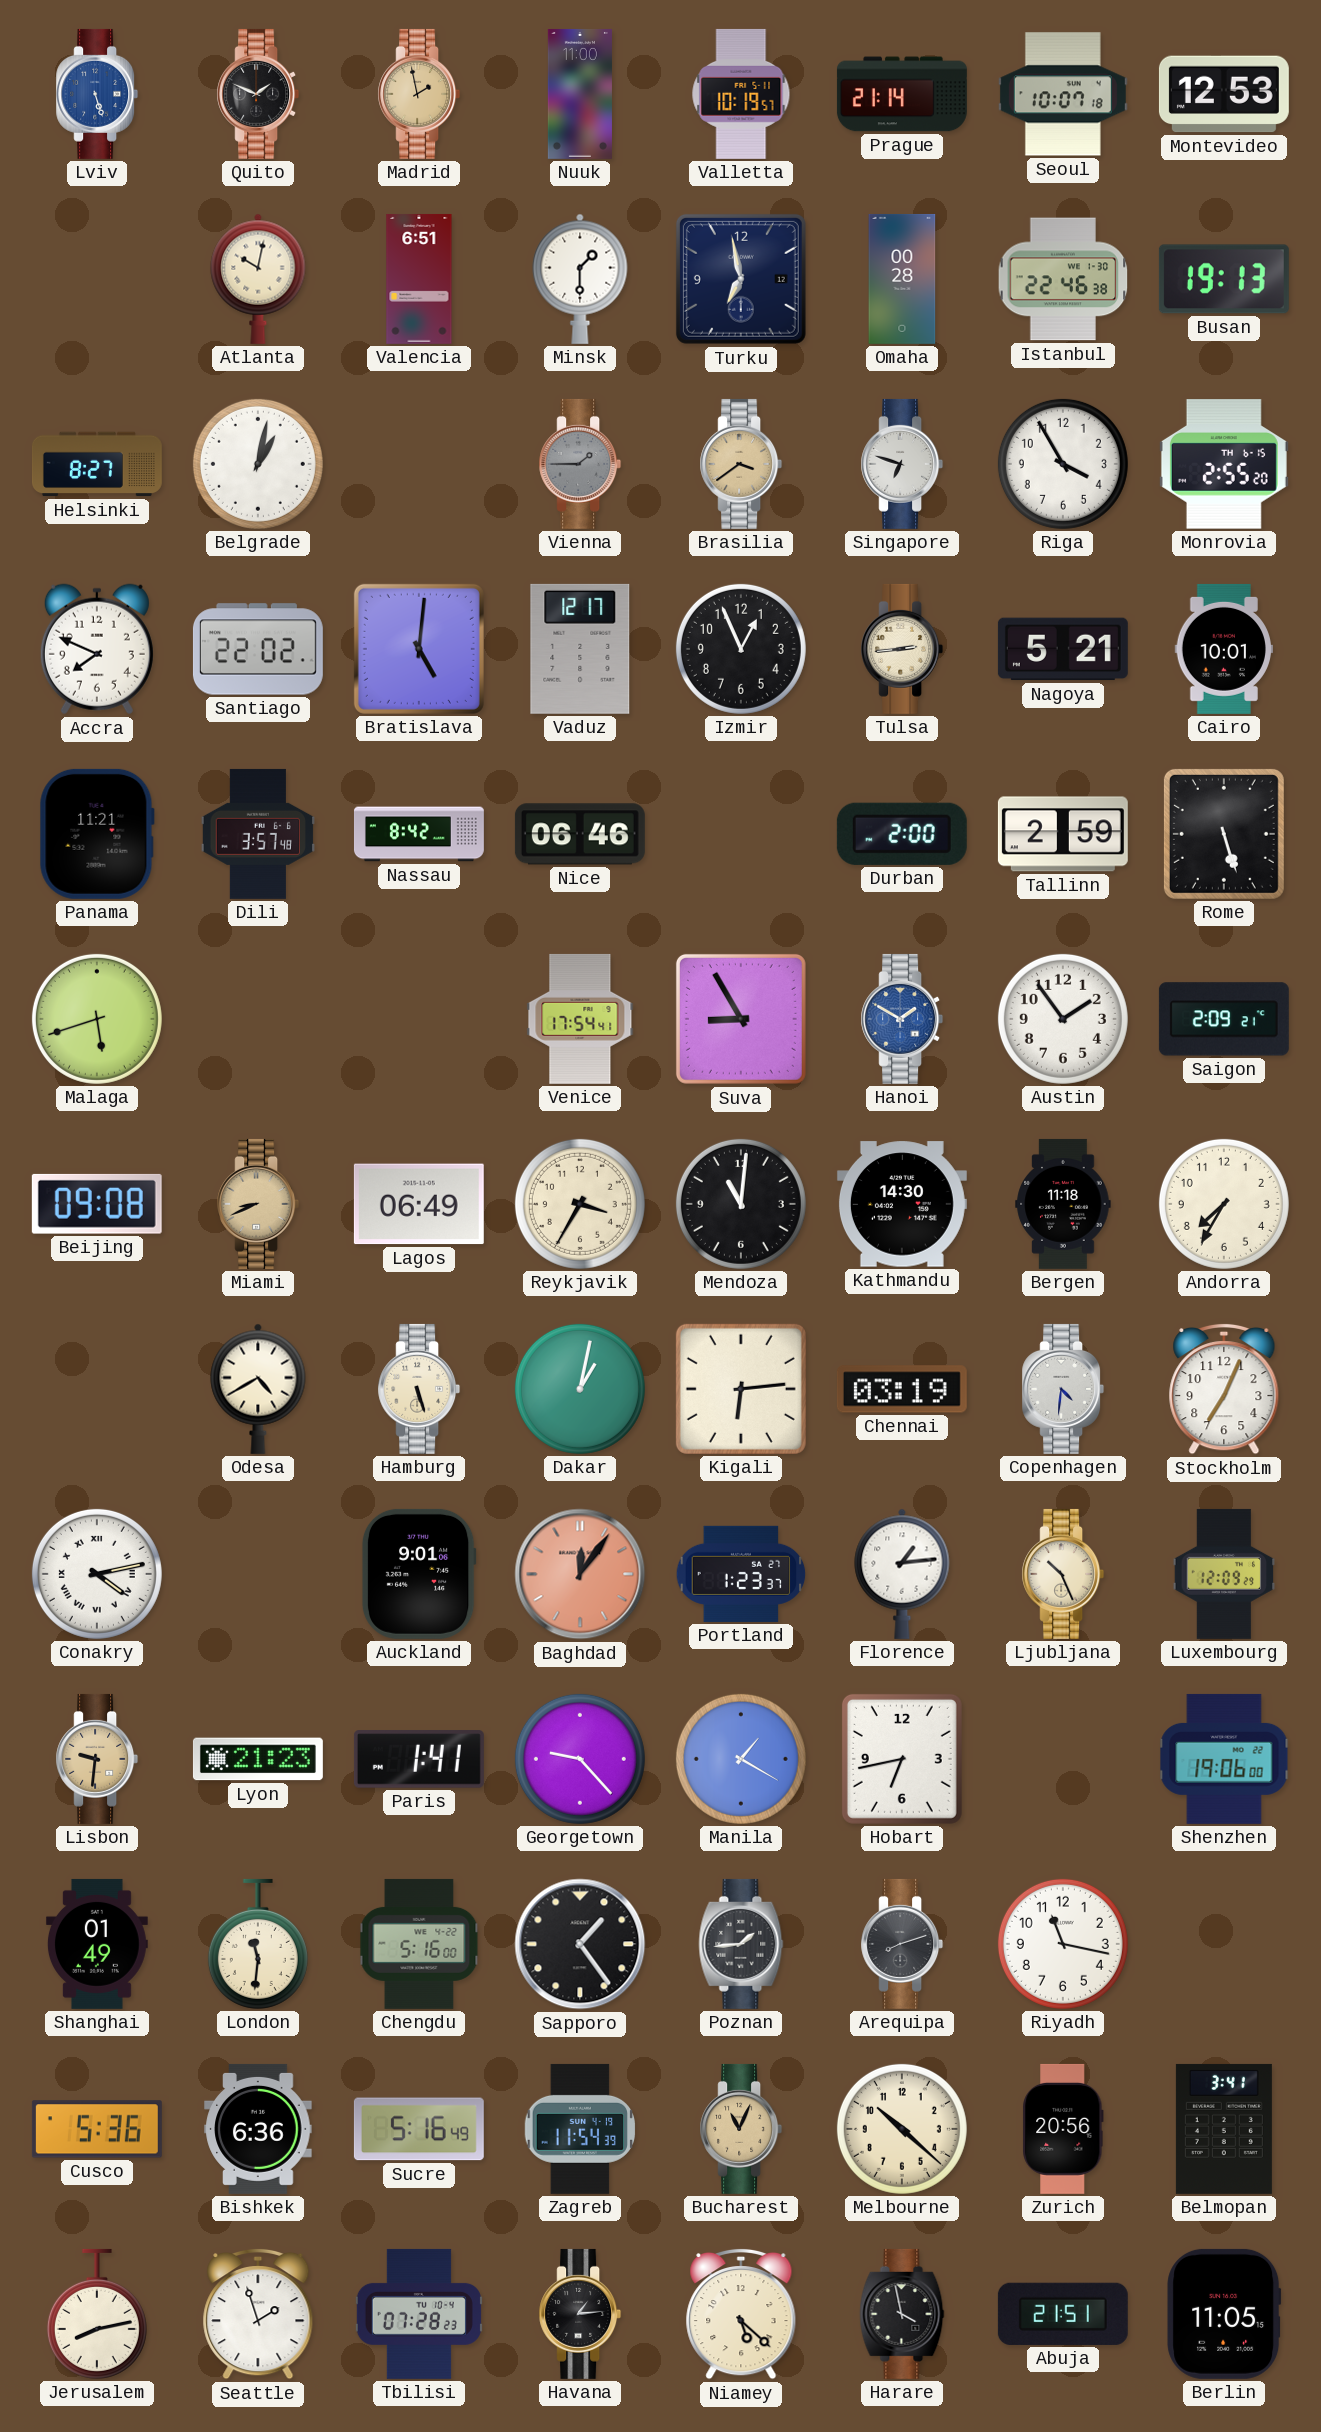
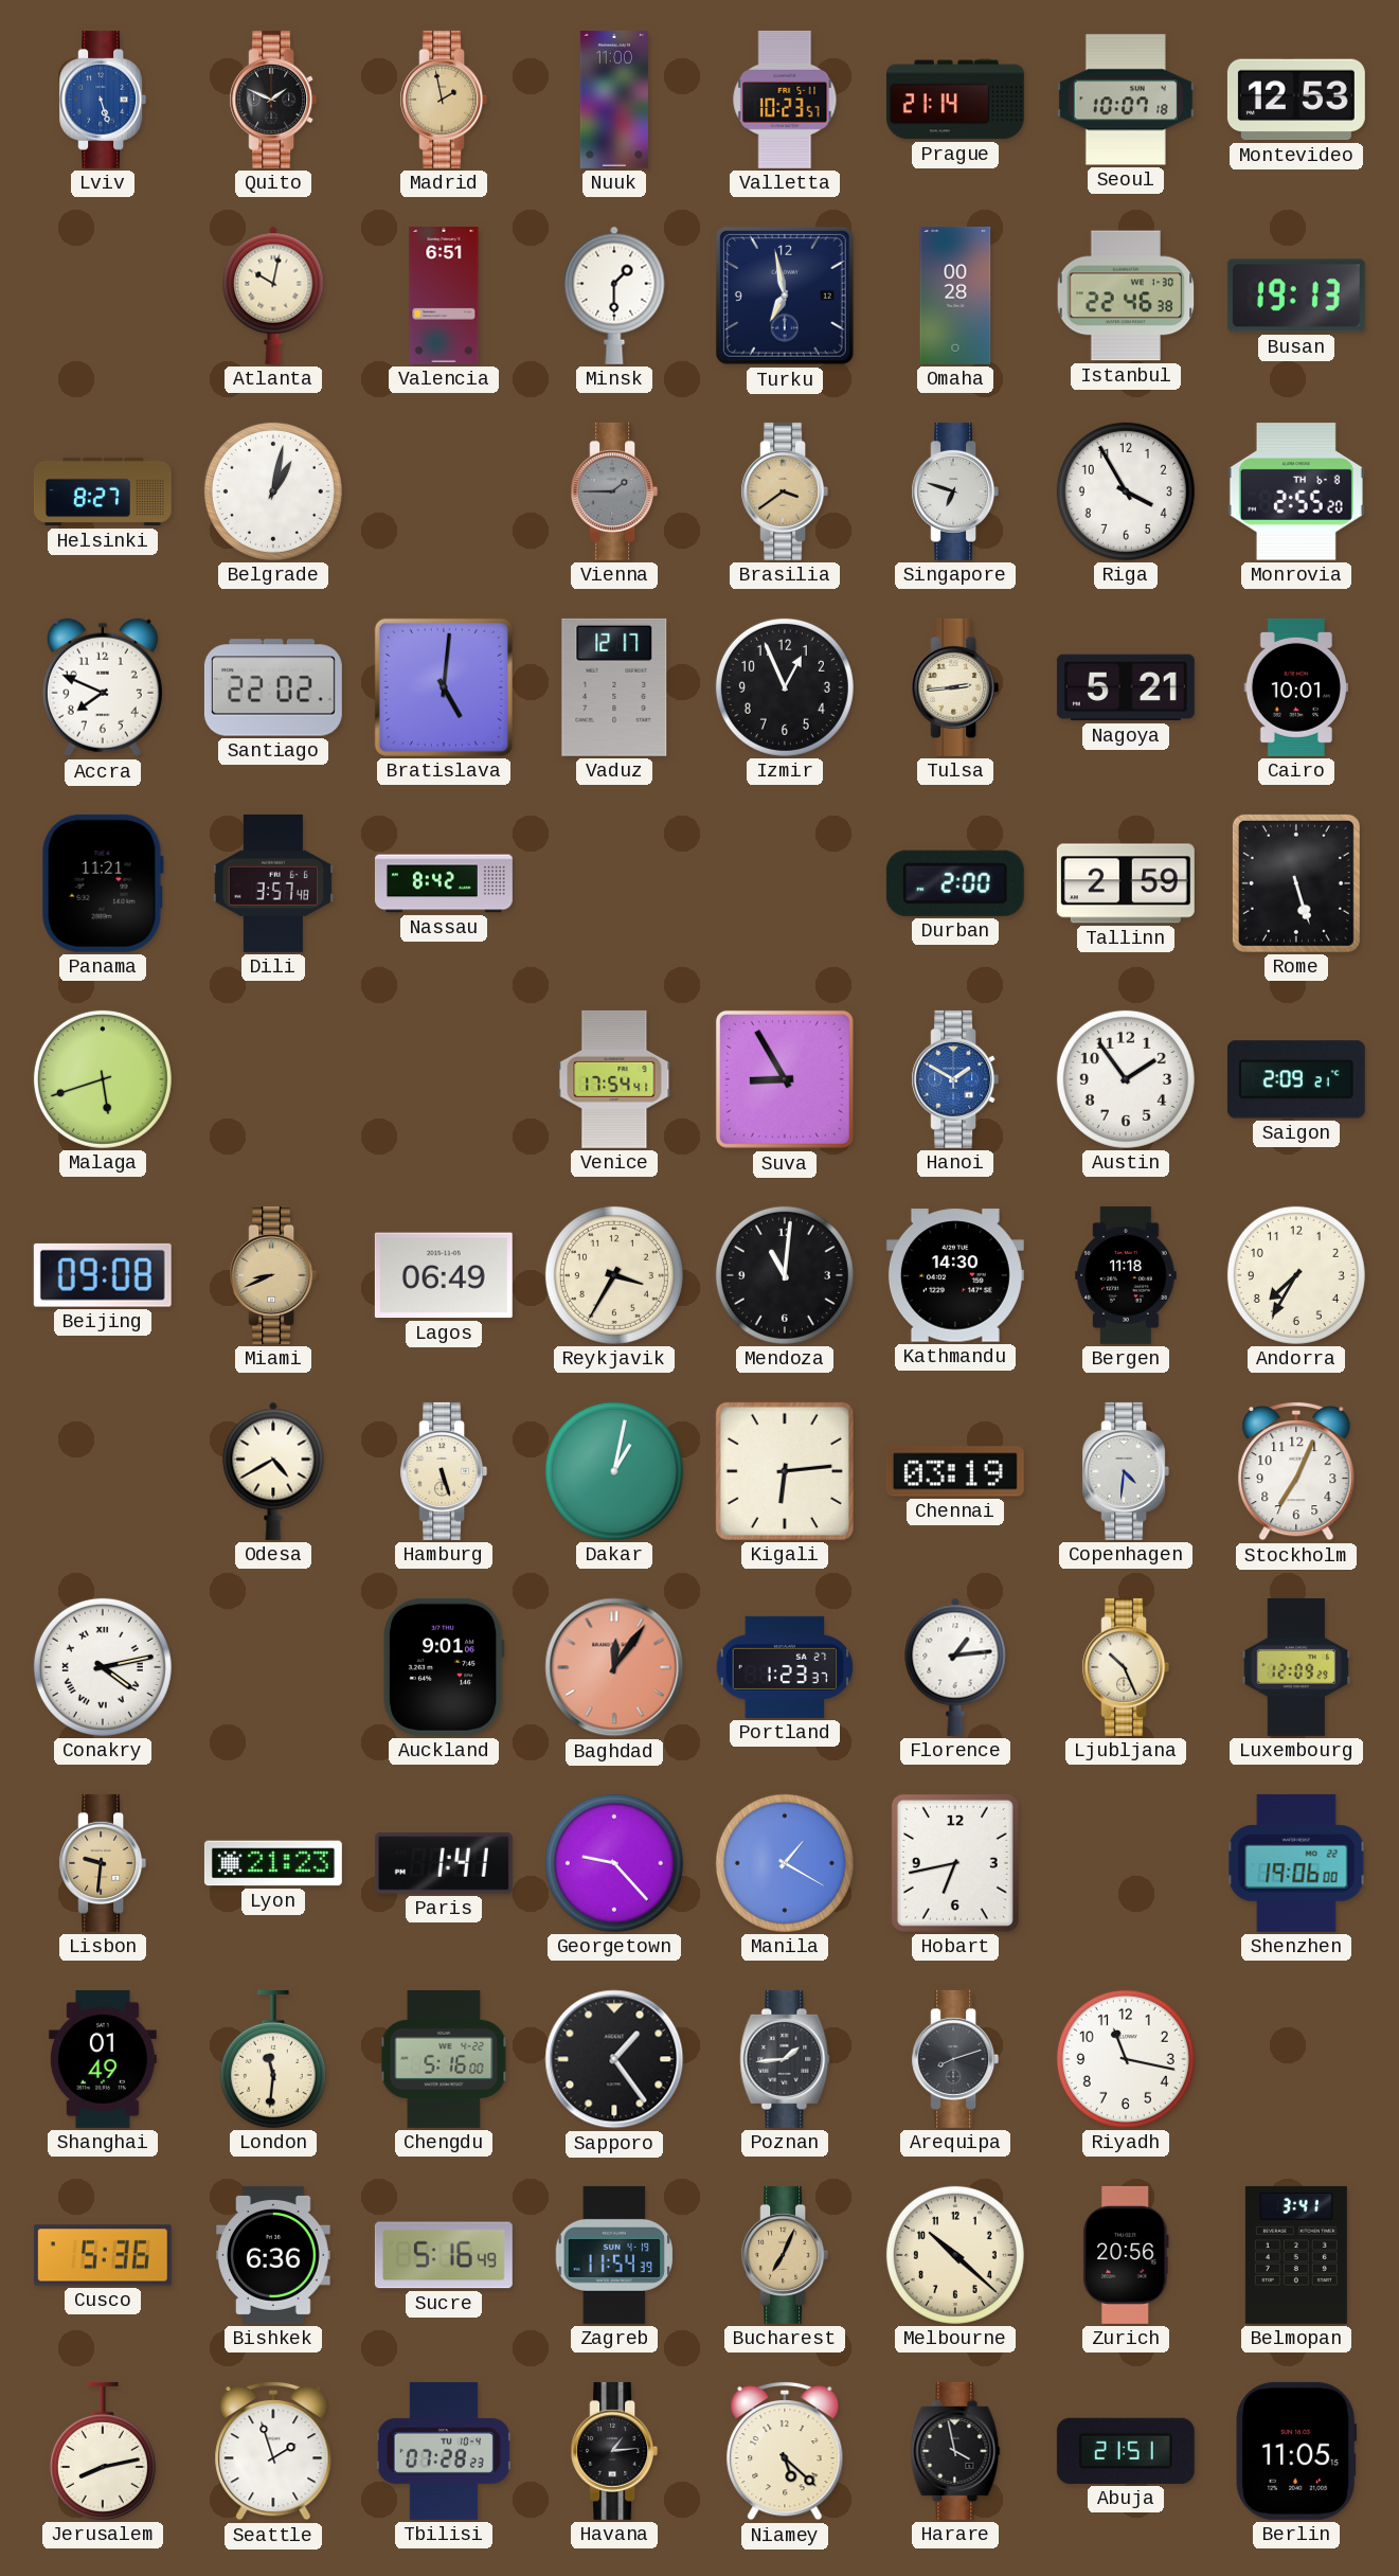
Valletta: 10:19 -> 10:23 (785, 100)
Monrovia date: TH 6-15 -> TH 6-8 (1296, 491)
Nice: 06:46 -> none (580, 834)
Bucharest: 11:04 -> 7:04 (785, 2255)
